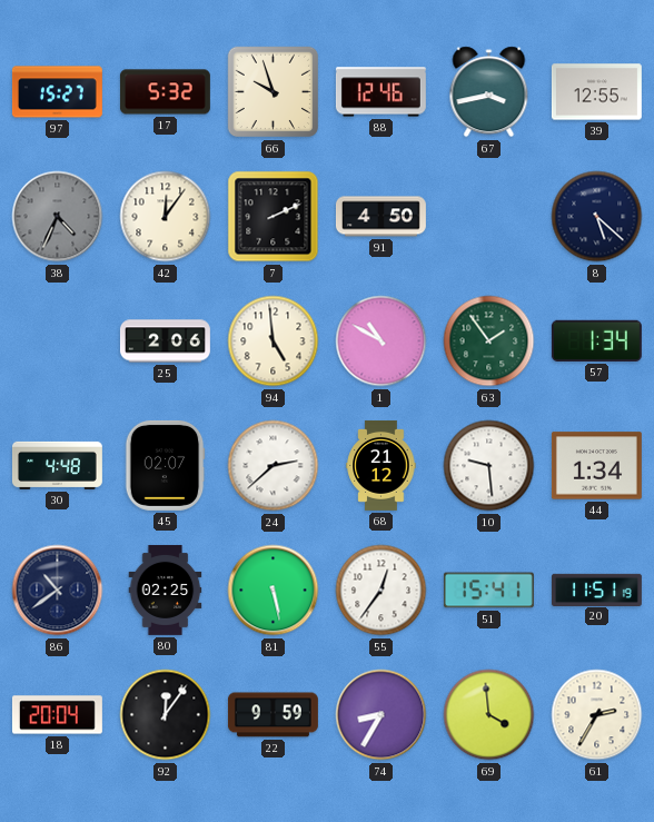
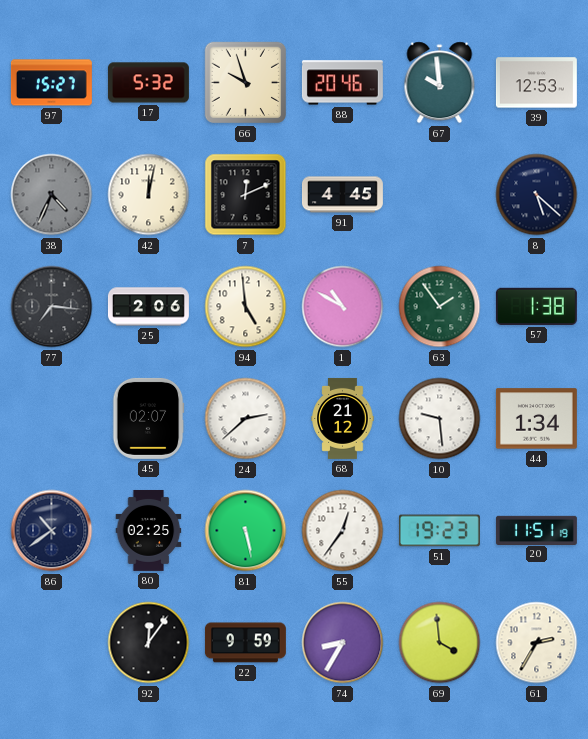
88: 12:46 -> 20:46 (342, 83)
67: 3:43 -> 9:59 (440, 83)
39: 12:55 -> 12:53 (536, 83)
42: 12:06 -> 12:02 (149, 195)
7: 2:11 -> 12:11 (246, 195)
91: 4:50 -> 4:45 (342, 195)
77: none -> 7:16 (52, 307)
57: 1:34 -> 1:38 (536, 306)
30: 4:48 -> none (57, 465)
51: 15:41 -> 19:23 (439, 531)
18: 20:04 -> none (57, 715)
